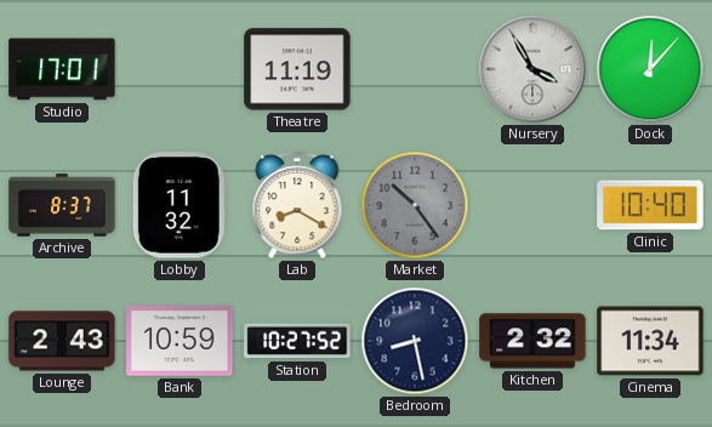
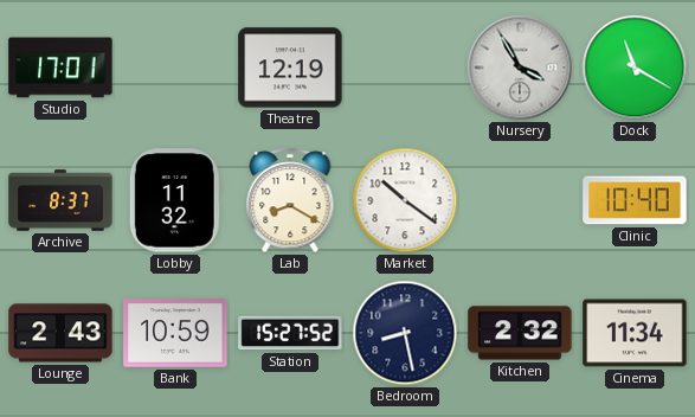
Theatre: 11:19 -> 12:19 (290, 68)
Dock: 12:07 -> 11:20 (635, 68)
Market: 10:24 -> 10:21 (405, 200)
Market dial: grey -> white (405, 200)
Station: 10:27 -> 15:27 (290, 333)
